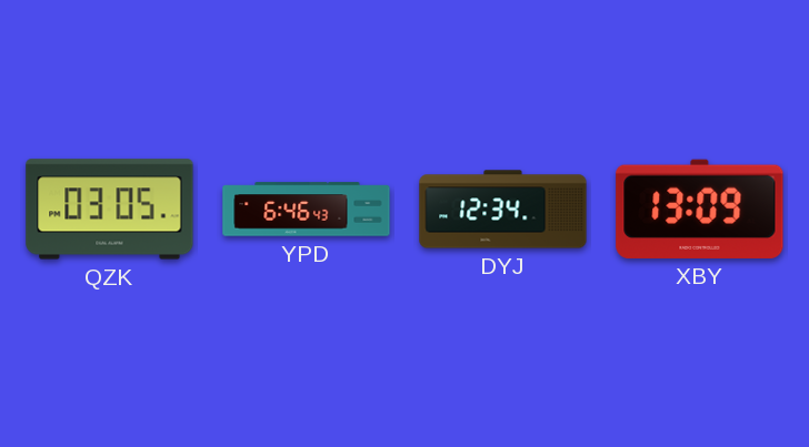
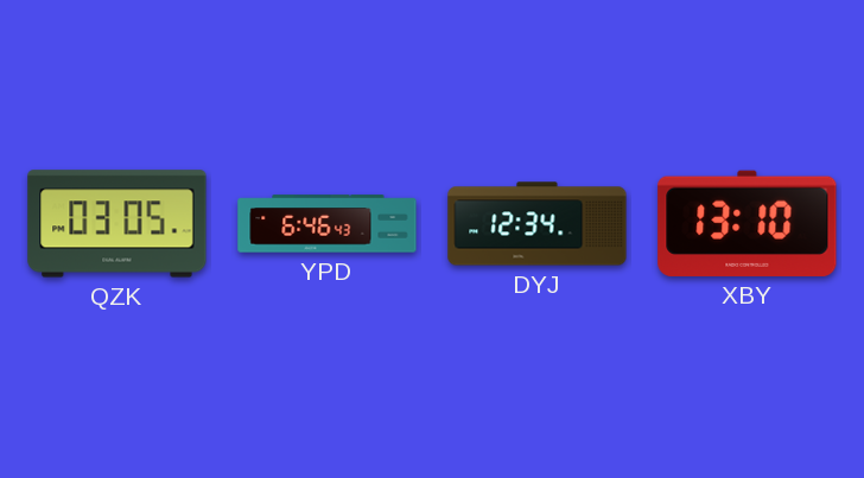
XBY: 13:09 -> 13:10 (748, 223)
